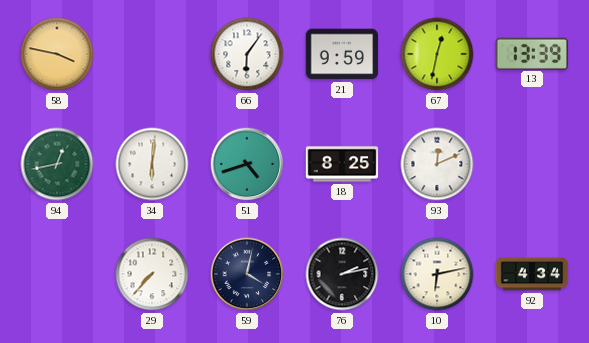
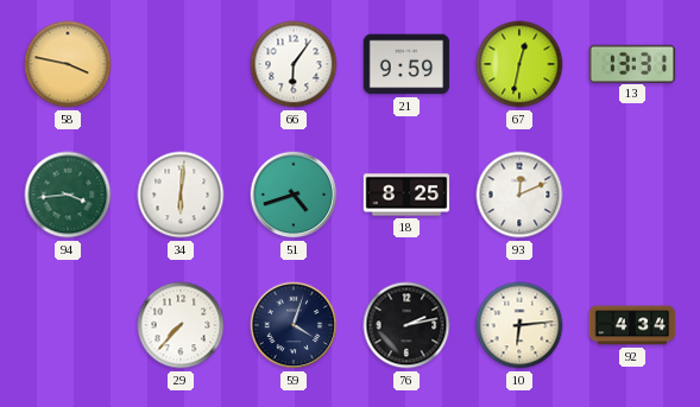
13: 13:39 -> 13:31 (632, 63)
94: 12:43 -> 3:44 (68, 195)
59: 4:02 -> 4:03 (294, 325)
10: 6:13 -> 6:14 (519, 325)
